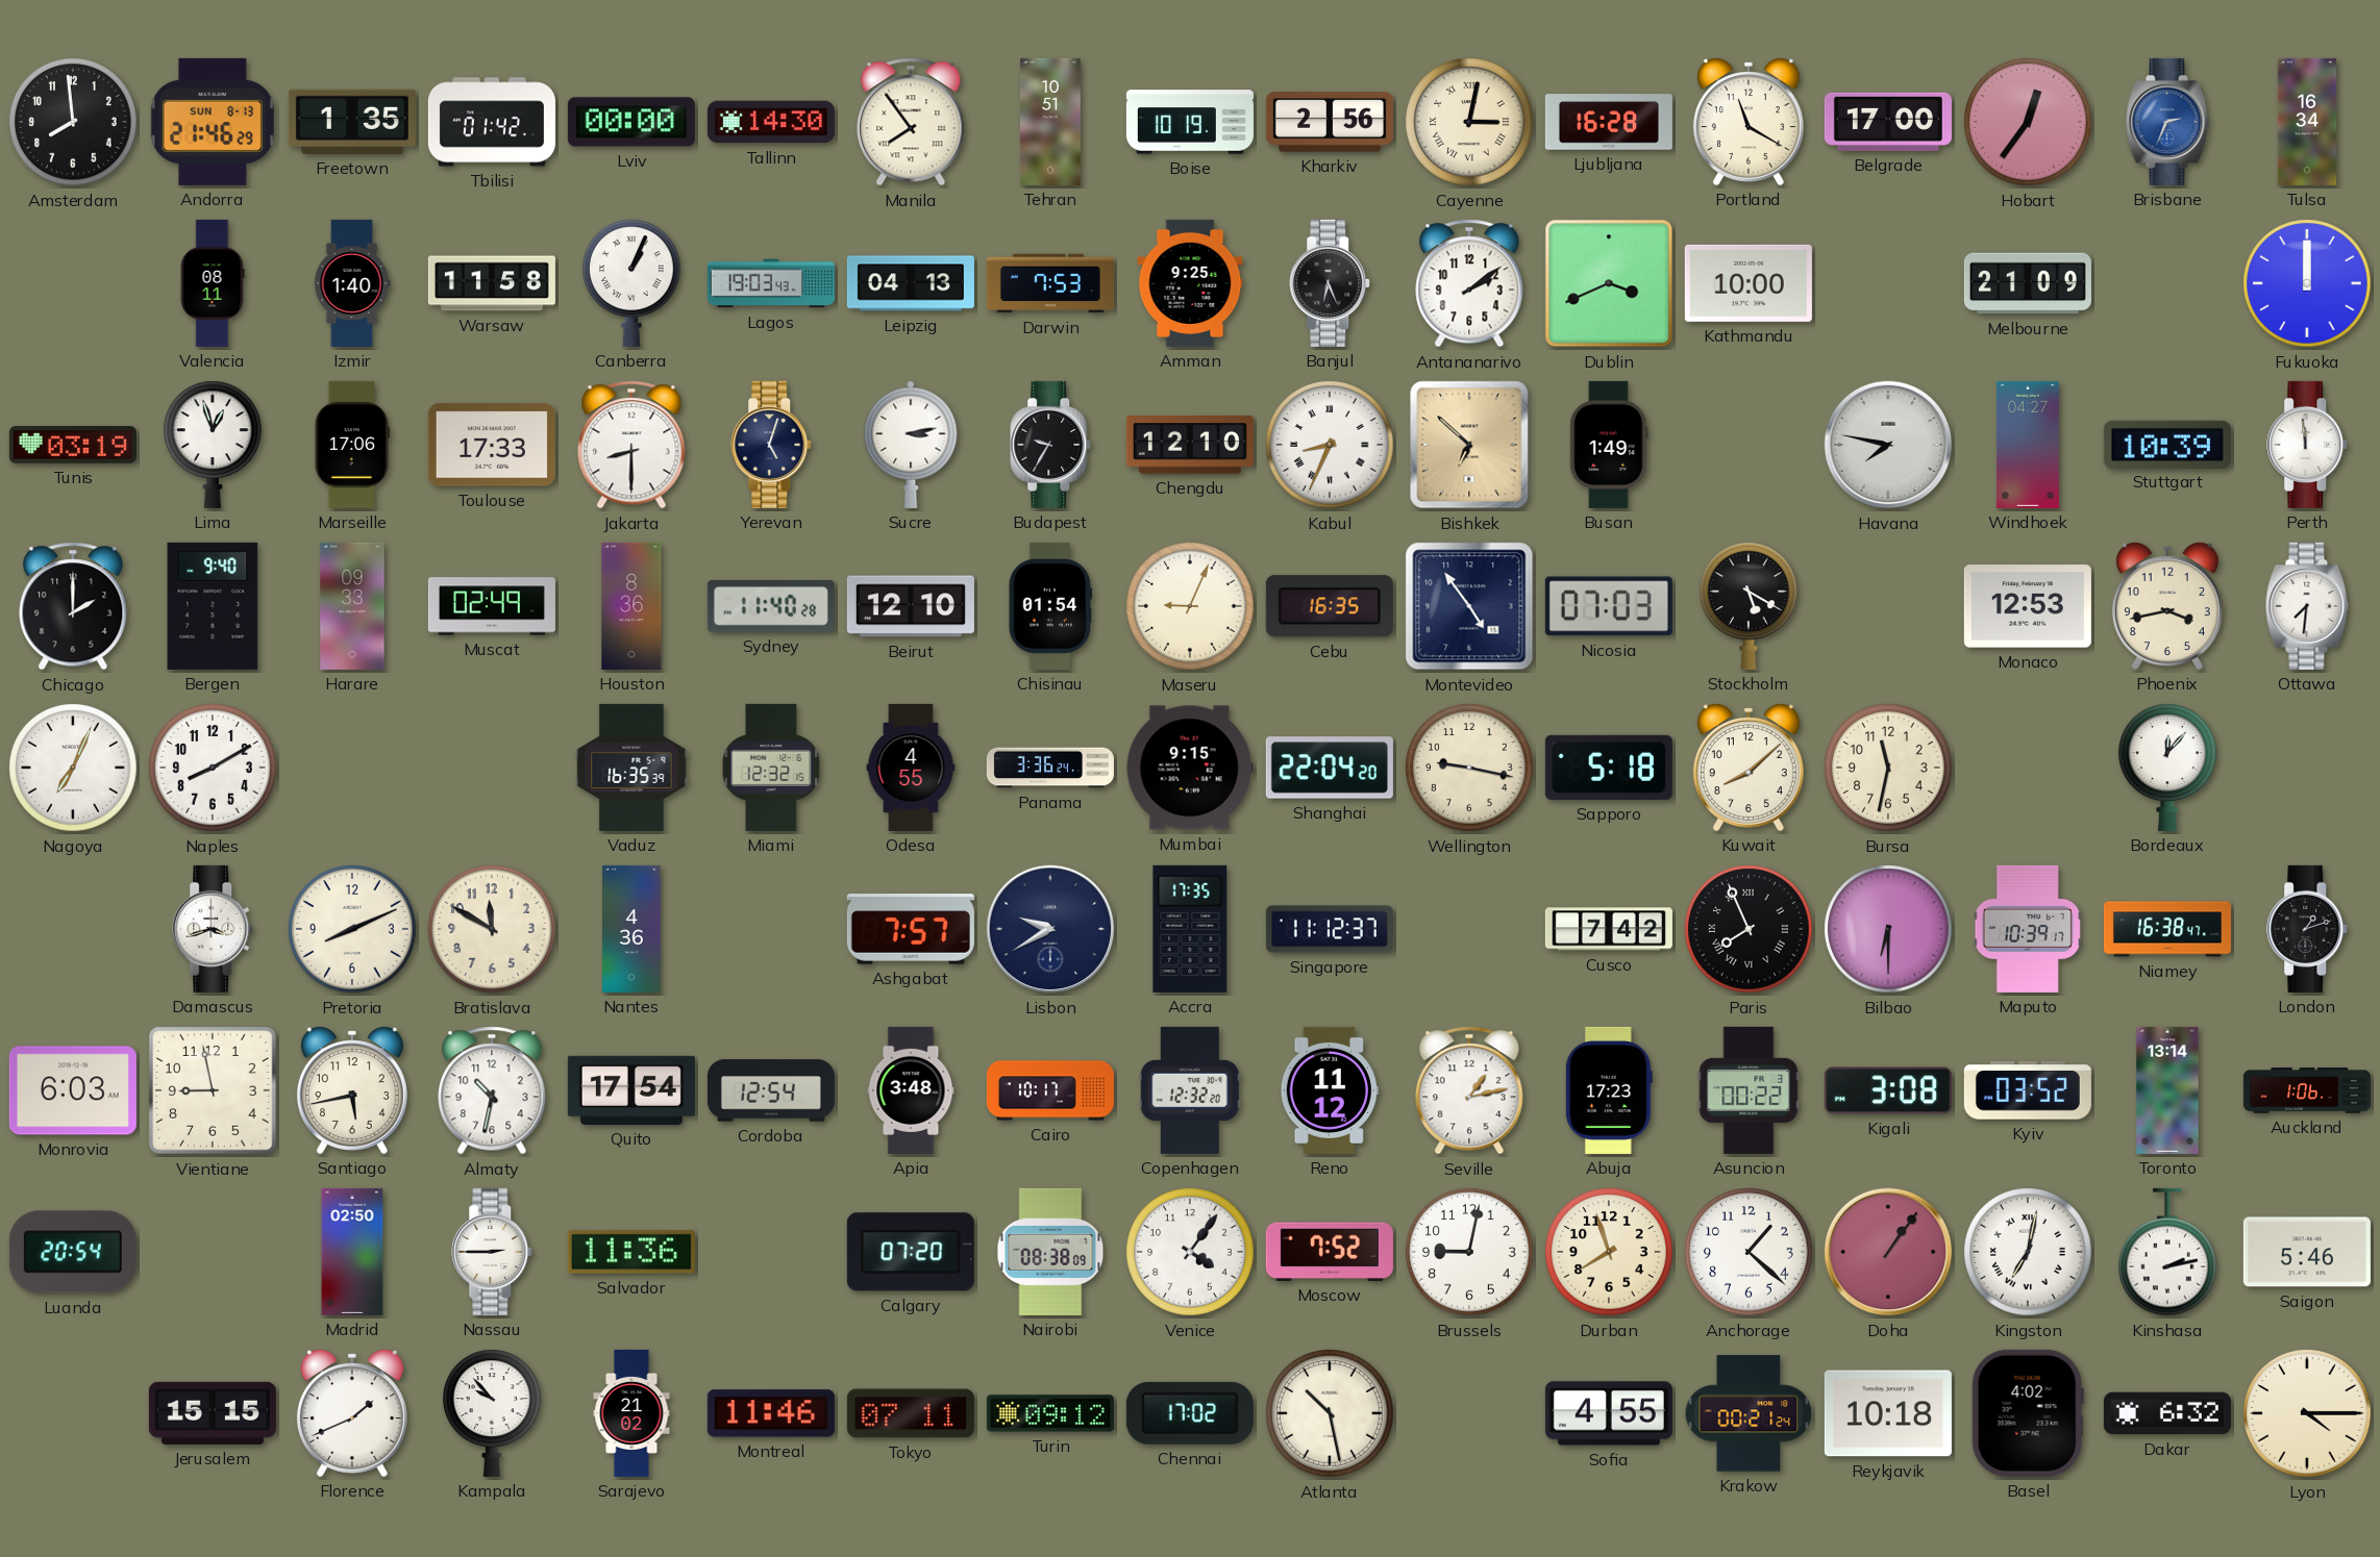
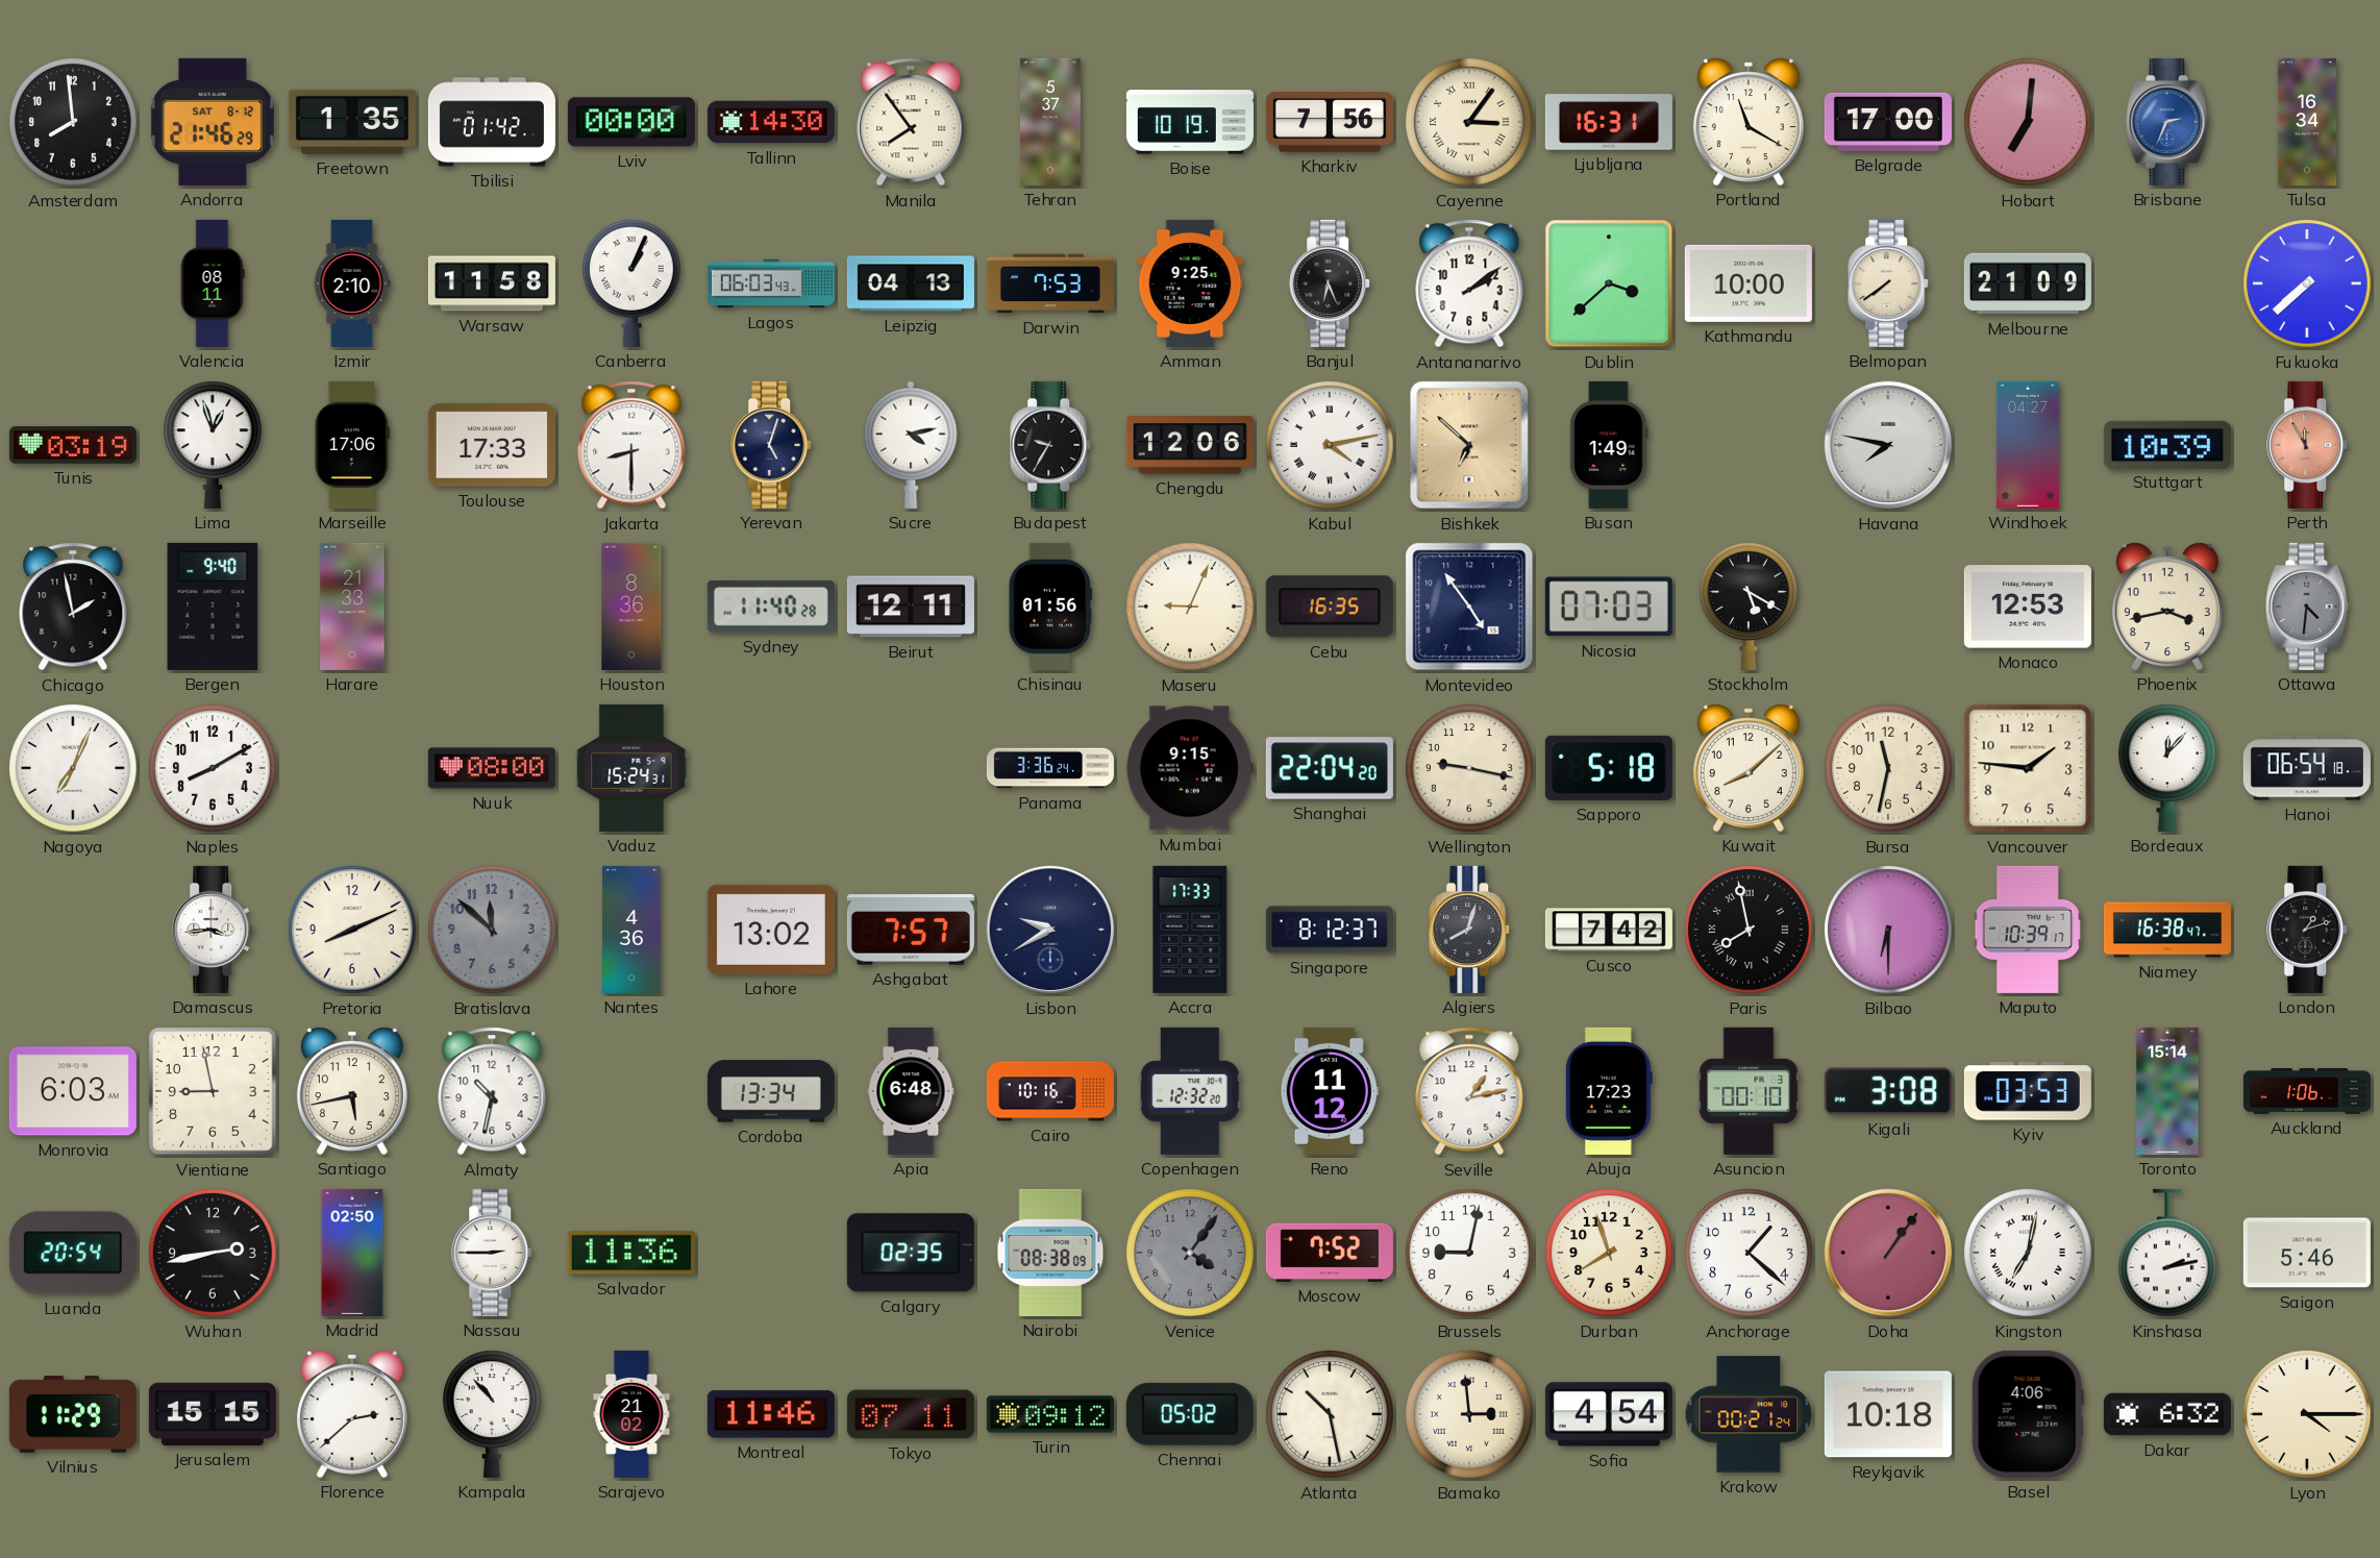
Andorra date: SUN 8-13 -> SAT 8-12 (213, 122)
Tehran: 10:51 -> 5:37 (1051, 122)
Kharkiv: 2:56 -> 7:56 (1330, 122)
Cayenne: 3:02 -> 3:06 (1469, 122)
Ljubljana: 16:28 -> 16:31 (1609, 122)
Hobart: 12:36 -> 7:01 (2028, 122)
Izmir: 1:40 -> 2:10 (352, 283)
Lagos: 19:03 -> 06:03 (771, 283)
Dublin: 3:41 -> 3:38 (1609, 283)
Belmopan: none -> 7:39 (1889, 283)
Fukuoka: 12:00 -> 7:38 (2307, 283)
Sucre: 3:13 -> 4:13 (911, 445)
Chengdu: 12:10 -> 12:06 (1190, 445)
Kabul: 8:34 -> 4:13 (1330, 445)
Perth: 11:59 -> 11:55 (2308, 445)
Perth dial: white -> salmon (2308, 445)
Chicago: 2:00 -> 1:58 (73, 607)
Harare: 09:33 -> 21:33 (352, 607)
Muscat: 02:49 -> none (492, 606)
Beirut: 12:10 -> 12:11 (911, 607)
Chisinau: 01:54 -> 01:56 (1050, 607)
Ottawa: 7:31 -> 4:31 (2307, 607)
Ottawa dial: white -> grey (2307, 607)
Nuuk: none -> 08:00 (492, 768)
Vaduz: 16:35 -> 15:24 (631, 768)
Miami: 12:32 -> none (771, 768)
Odesa: 4:55 -> none (911, 768)
Vancouver: none -> 1:46 (2028, 768)
Hanoi: none -> 06:54 (2307, 768)
Damascus: 3:42 -> 3:44 (214, 930)
Bratislava: 11:50 -> 11:52 (492, 930)
Bratislava dial: cream -> grey (492, 930)
Lahore: none -> 13:02 (771, 930)
Accra: 17:35 -> 17:33 (1190, 930)
Singapore: 11:12 -> 8:12 (1330, 930)
Algiers: none -> 8:03 (1470, 930)
Paris: 7:56 -> 7:58 (1749, 930)
Quito: 17:54 -> none (631, 1090)
Cordoba: 12:54 -> 13:34 (771, 1091)
Apia: 3:48 -> 6:48 (911, 1091)
Cairo: 10:17 -> 10:16 (1050, 1091)
Asuncion: 00:22 -> 00:10 (1749, 1091)
Kyiv: 03:52 -> 03:53 (2028, 1091)
Toronto: 13:14 -> 15:14 (2167, 1091)
Wuhan: none -> 2:43 (213, 1253)
Calgary: 07:20 -> 02:35 (911, 1253)
Venice dial: white -> grey (1190, 1253)
Vilnius: none -> 11:29 (73, 1415)
Florence: 1:41 -> 2:38 (352, 1414)
Kampala: 9:53 -> 10:53 (493, 1414)
Chennai: 17:02 -> 05:02 (1190, 1414)
Bamako: none -> 2:59 (1469, 1414)
Sofia: 4:55 -> 4:54 (1609, 1414)
Basel: 4:02 -> 4:06 (2028, 1414)
